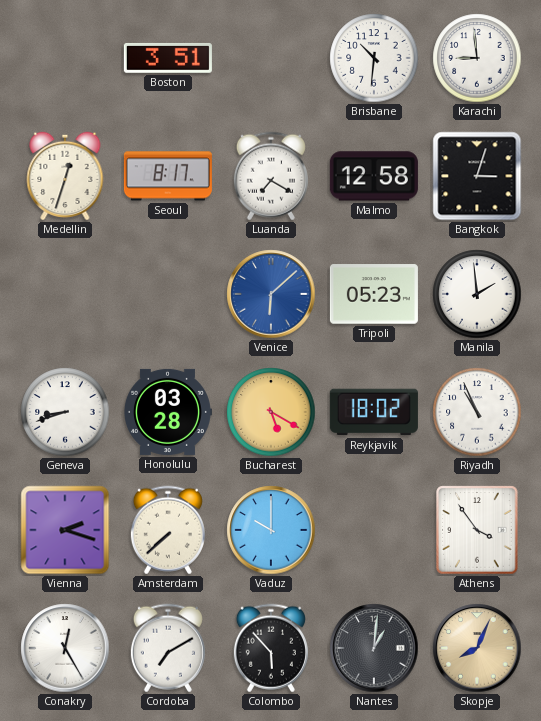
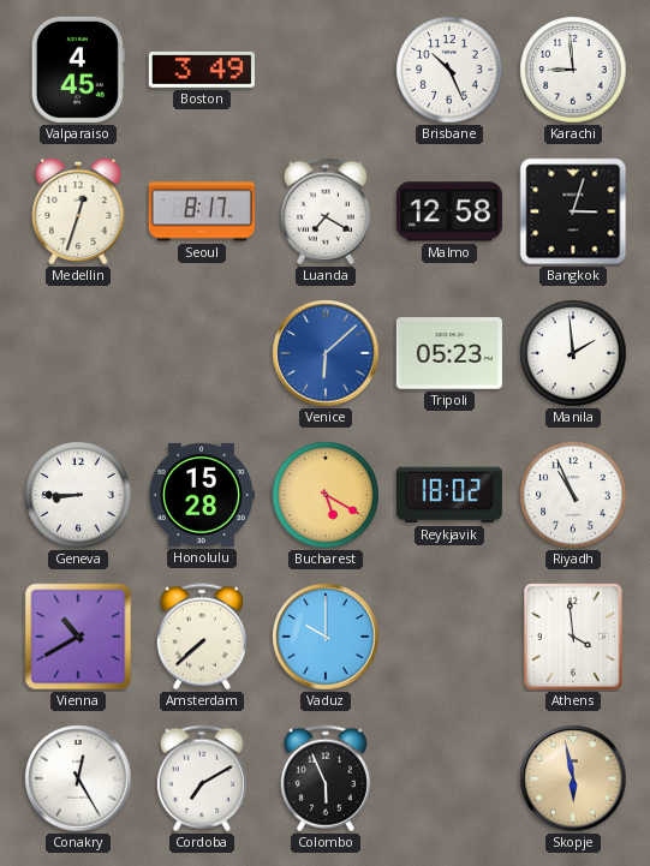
Valparaiso: none -> 4:45 (78, 70)
Boston: 3:51 -> 3:49 (202, 70)
Brisbane: 10:31 -> 10:26 (449, 70)
Geneva: 8:42 -> 8:45 (78, 495)
Honolulu: 03:28 -> 15:28 (201, 495)
Vienna: 2:18 -> 10:40 (78, 637)
Athens: 3:54 -> 3:59 (573, 637)
Colombo: 5:53 -> 5:56 (326, 778)
Nantes: 1:01 -> none (374, 648)
Skopje: 8:04 -> 5:58 (573, 778)
